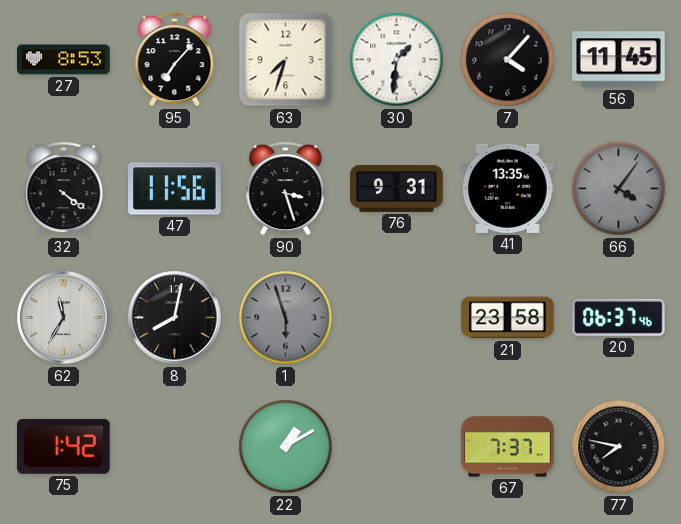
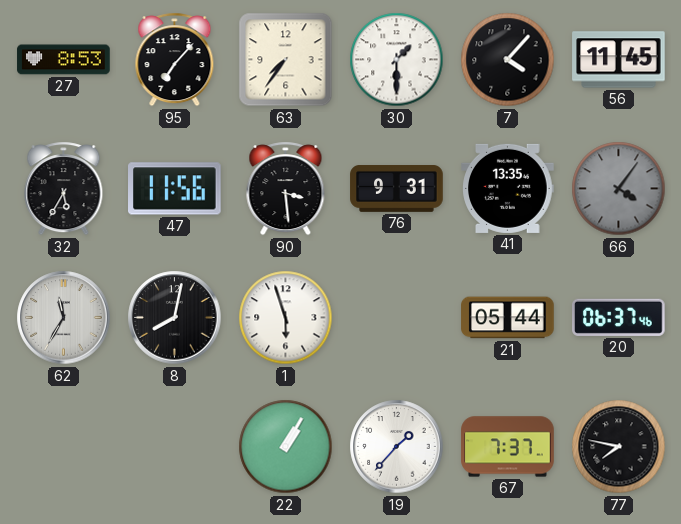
63: 7:33 -> 7:36 (286, 60)
30: 1:31 -> 1:30 (397, 60)
32: 4:21 -> 5:35 (64, 189)
90: 3:27 -> 3:29 (286, 189)
1 dial: grey -> white (286, 318)
21: 23:58 -> 05:44 (508, 318)
75: 1:42 -> none (64, 446)
22: 1:10 -> 1:05 (286, 447)
19: none -> 1:37 (397, 447)
